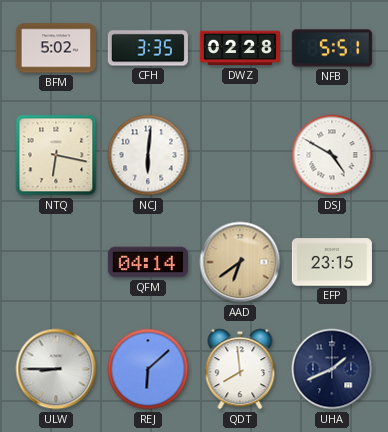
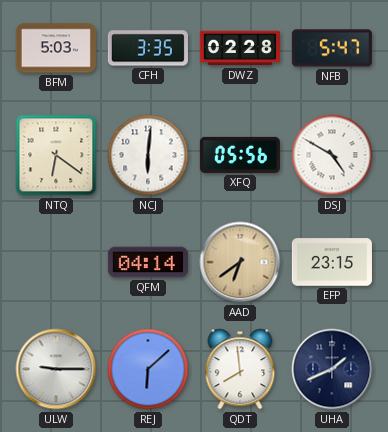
BFM: 5:02 -> 5:03 (56, 48)
NFB: 5:51 -> 5:47 (332, 48)
NTQ: 6:17 -> 6:21 (56, 155)
XFQ: none -> 05:56 (240, 155)
ULW: 8:45 -> 9:15 (56, 369)
